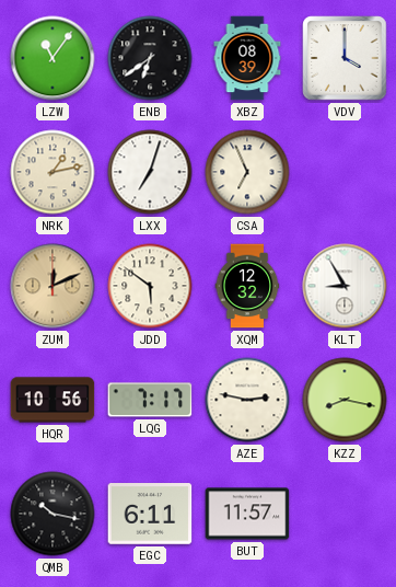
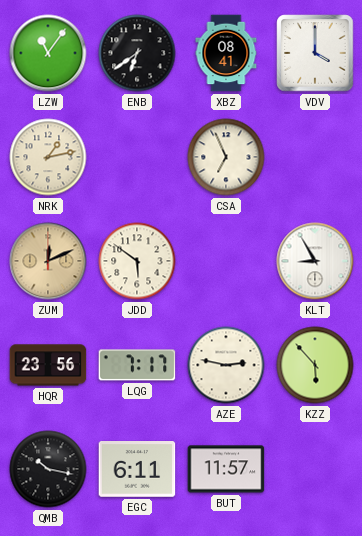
XBZ: 08:39 -> 08:41 (226, 53)
LXX: 7:03 -> none (150, 172)
XQM: 12:32 -> none (247, 286)
HQR: 10:56 -> 23:56 (48, 365)
KZZ: 8:17 -> 5:53 (315, 365)
